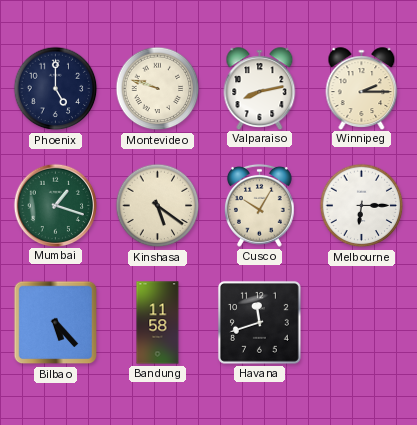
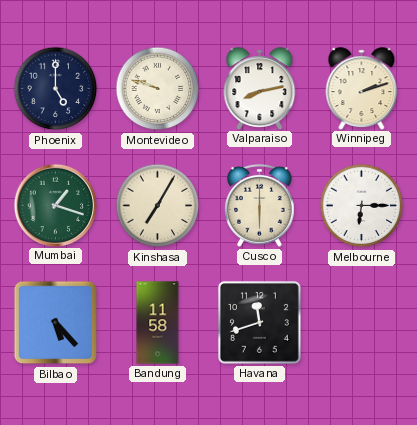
Winnipeg: 2:15 -> 2:12 (362, 88)
Kinshasa: 5:21 -> 7:05 (158, 206)
Cusco: 10:05 -> 6:00 (260, 205)
